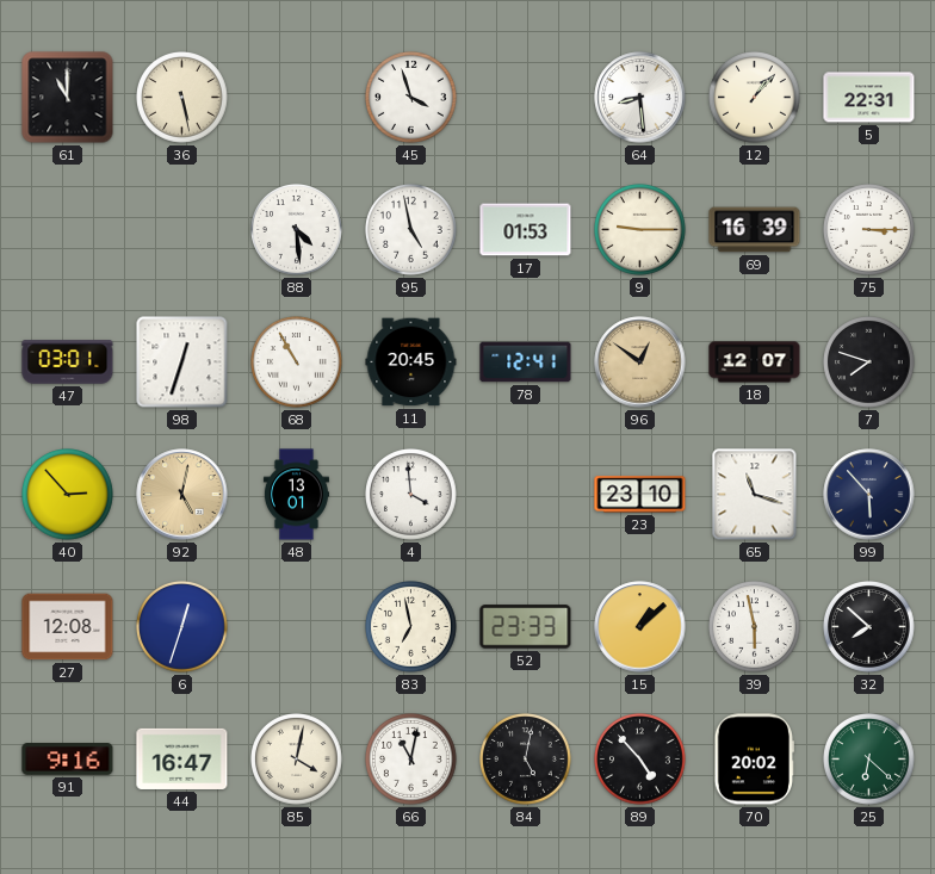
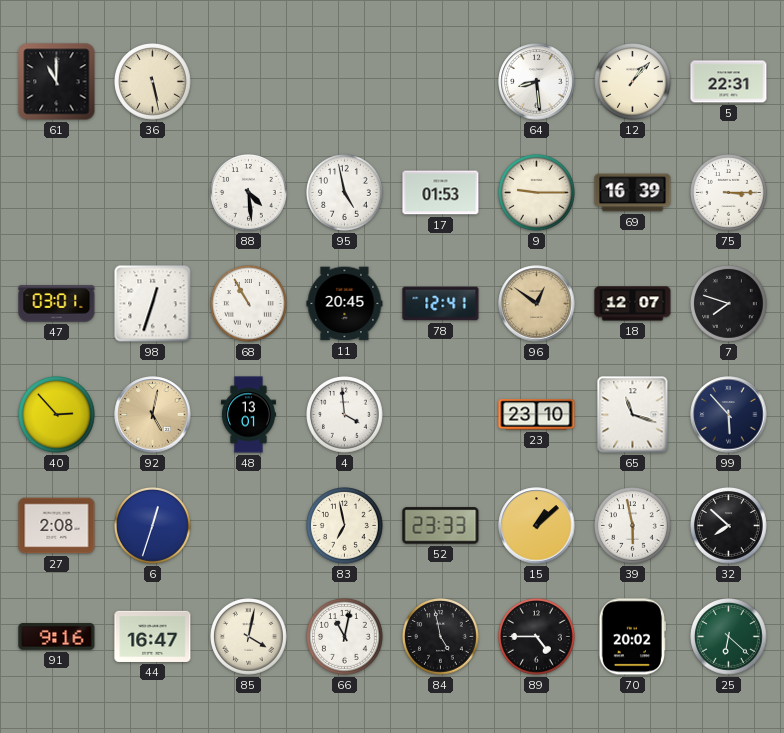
45: 3:57 -> none (411, 98)
27: 12:08 -> 2:08 (57, 526)
84: 5:02 -> 4:58 (441, 637)
89: 4:53 -> 4:45 (537, 637)
